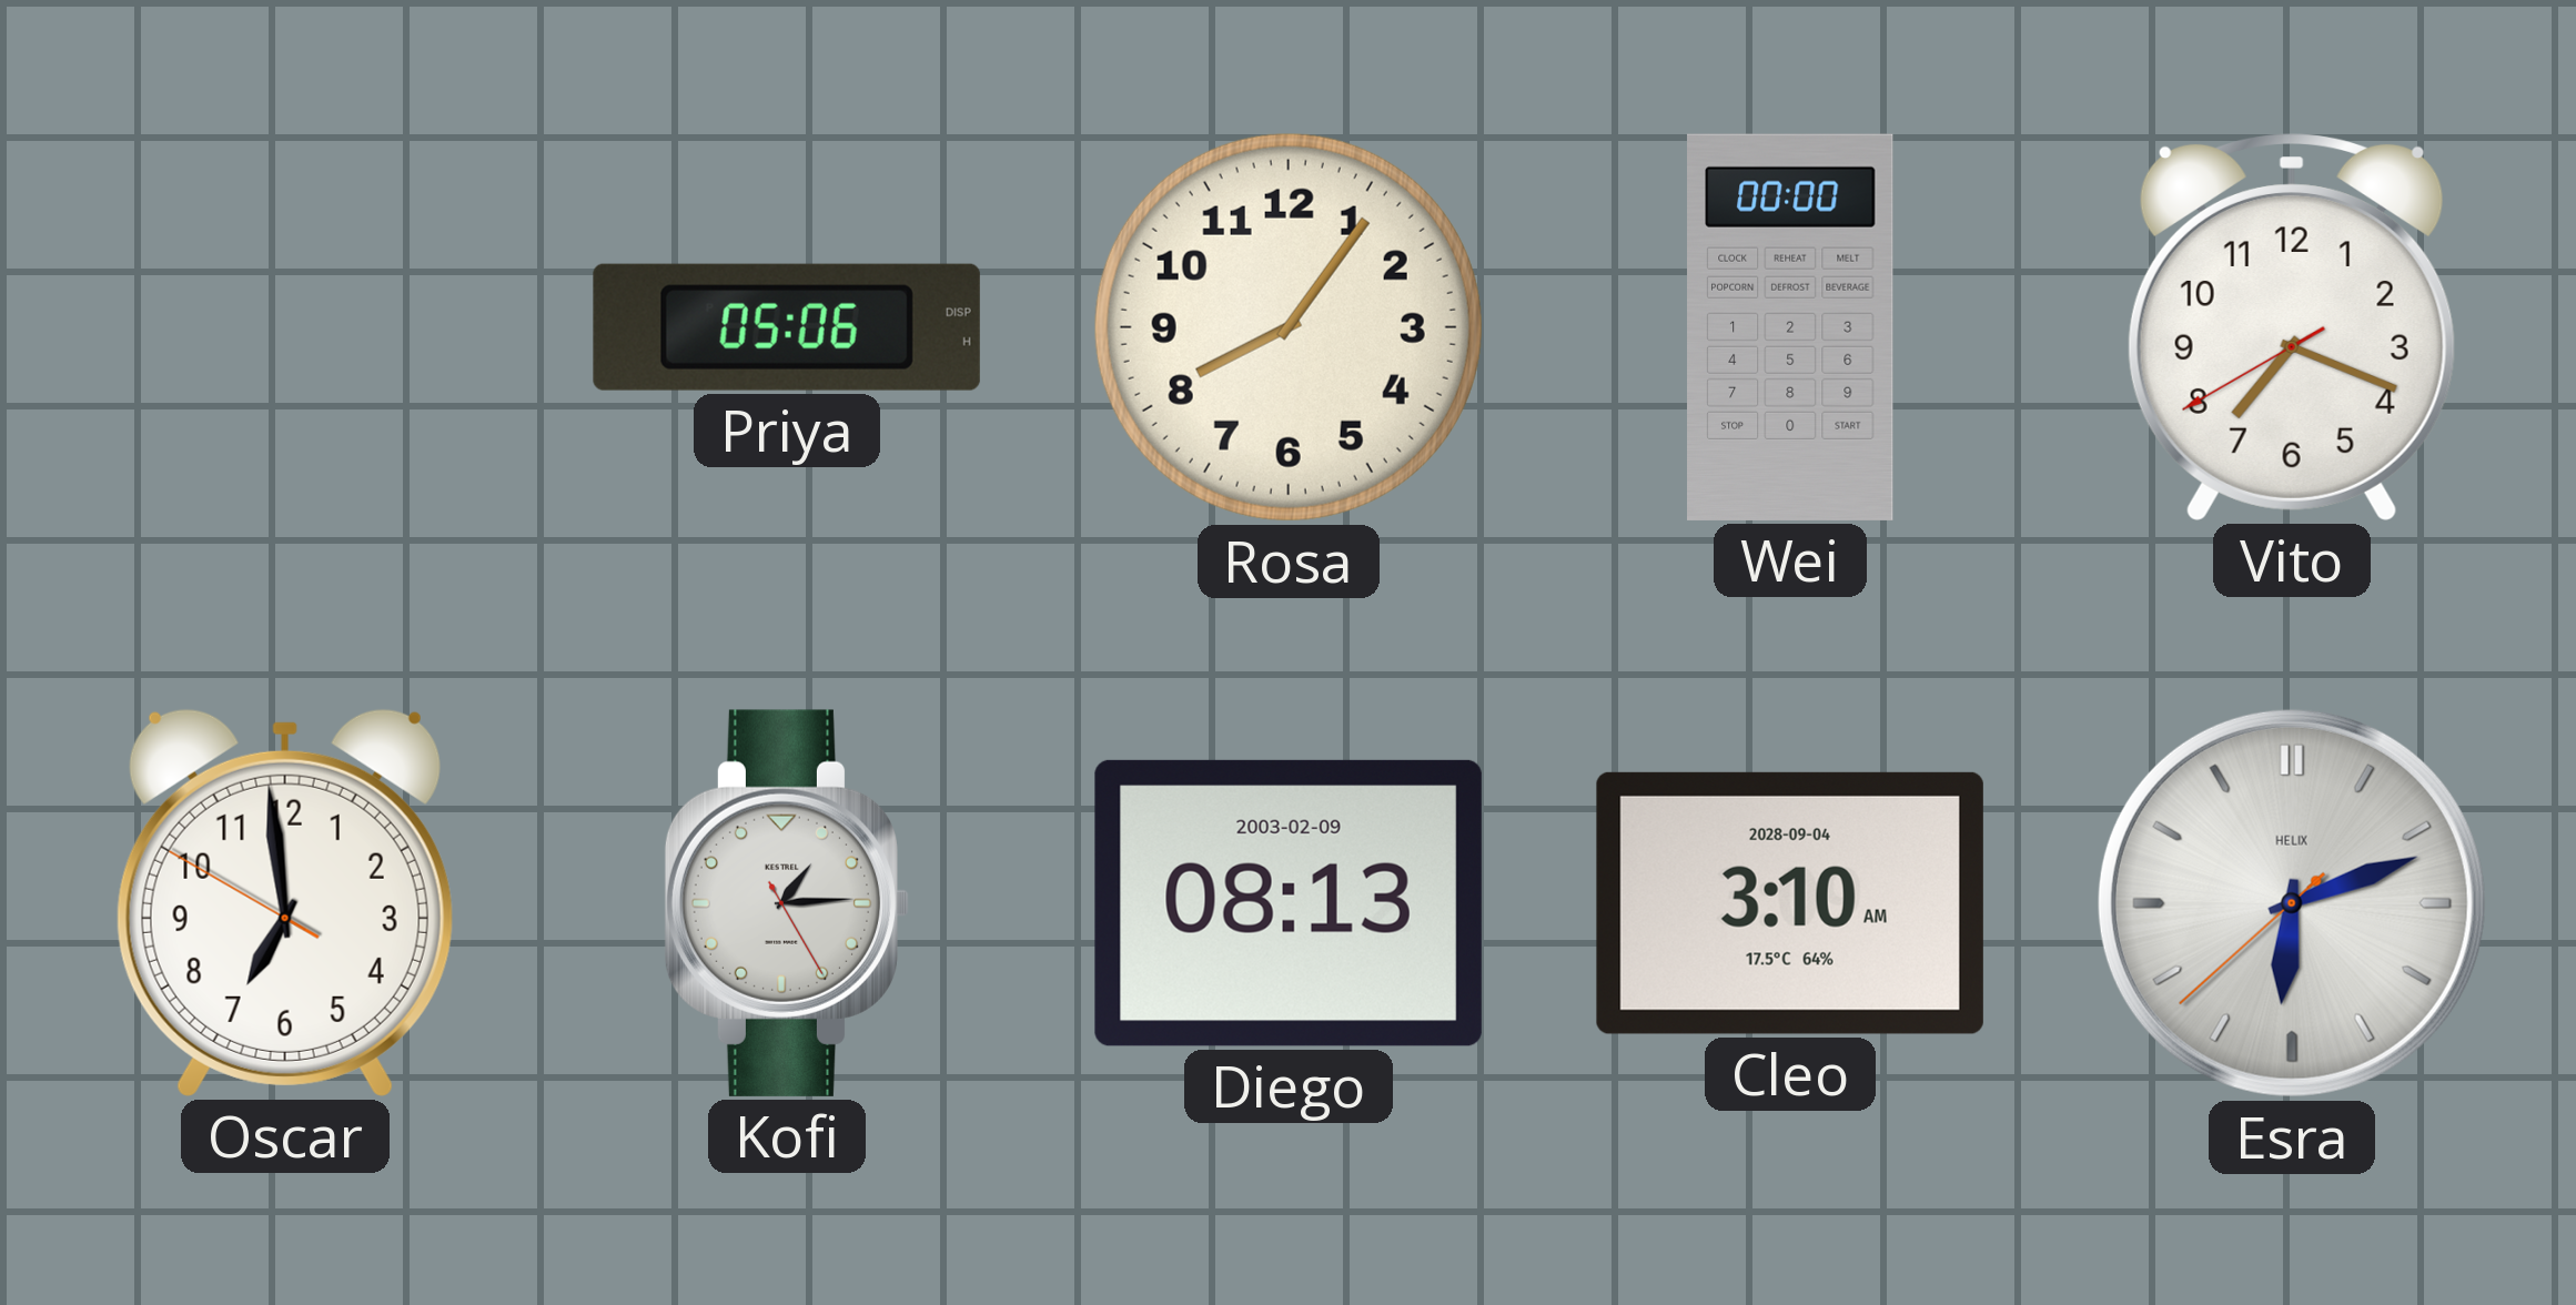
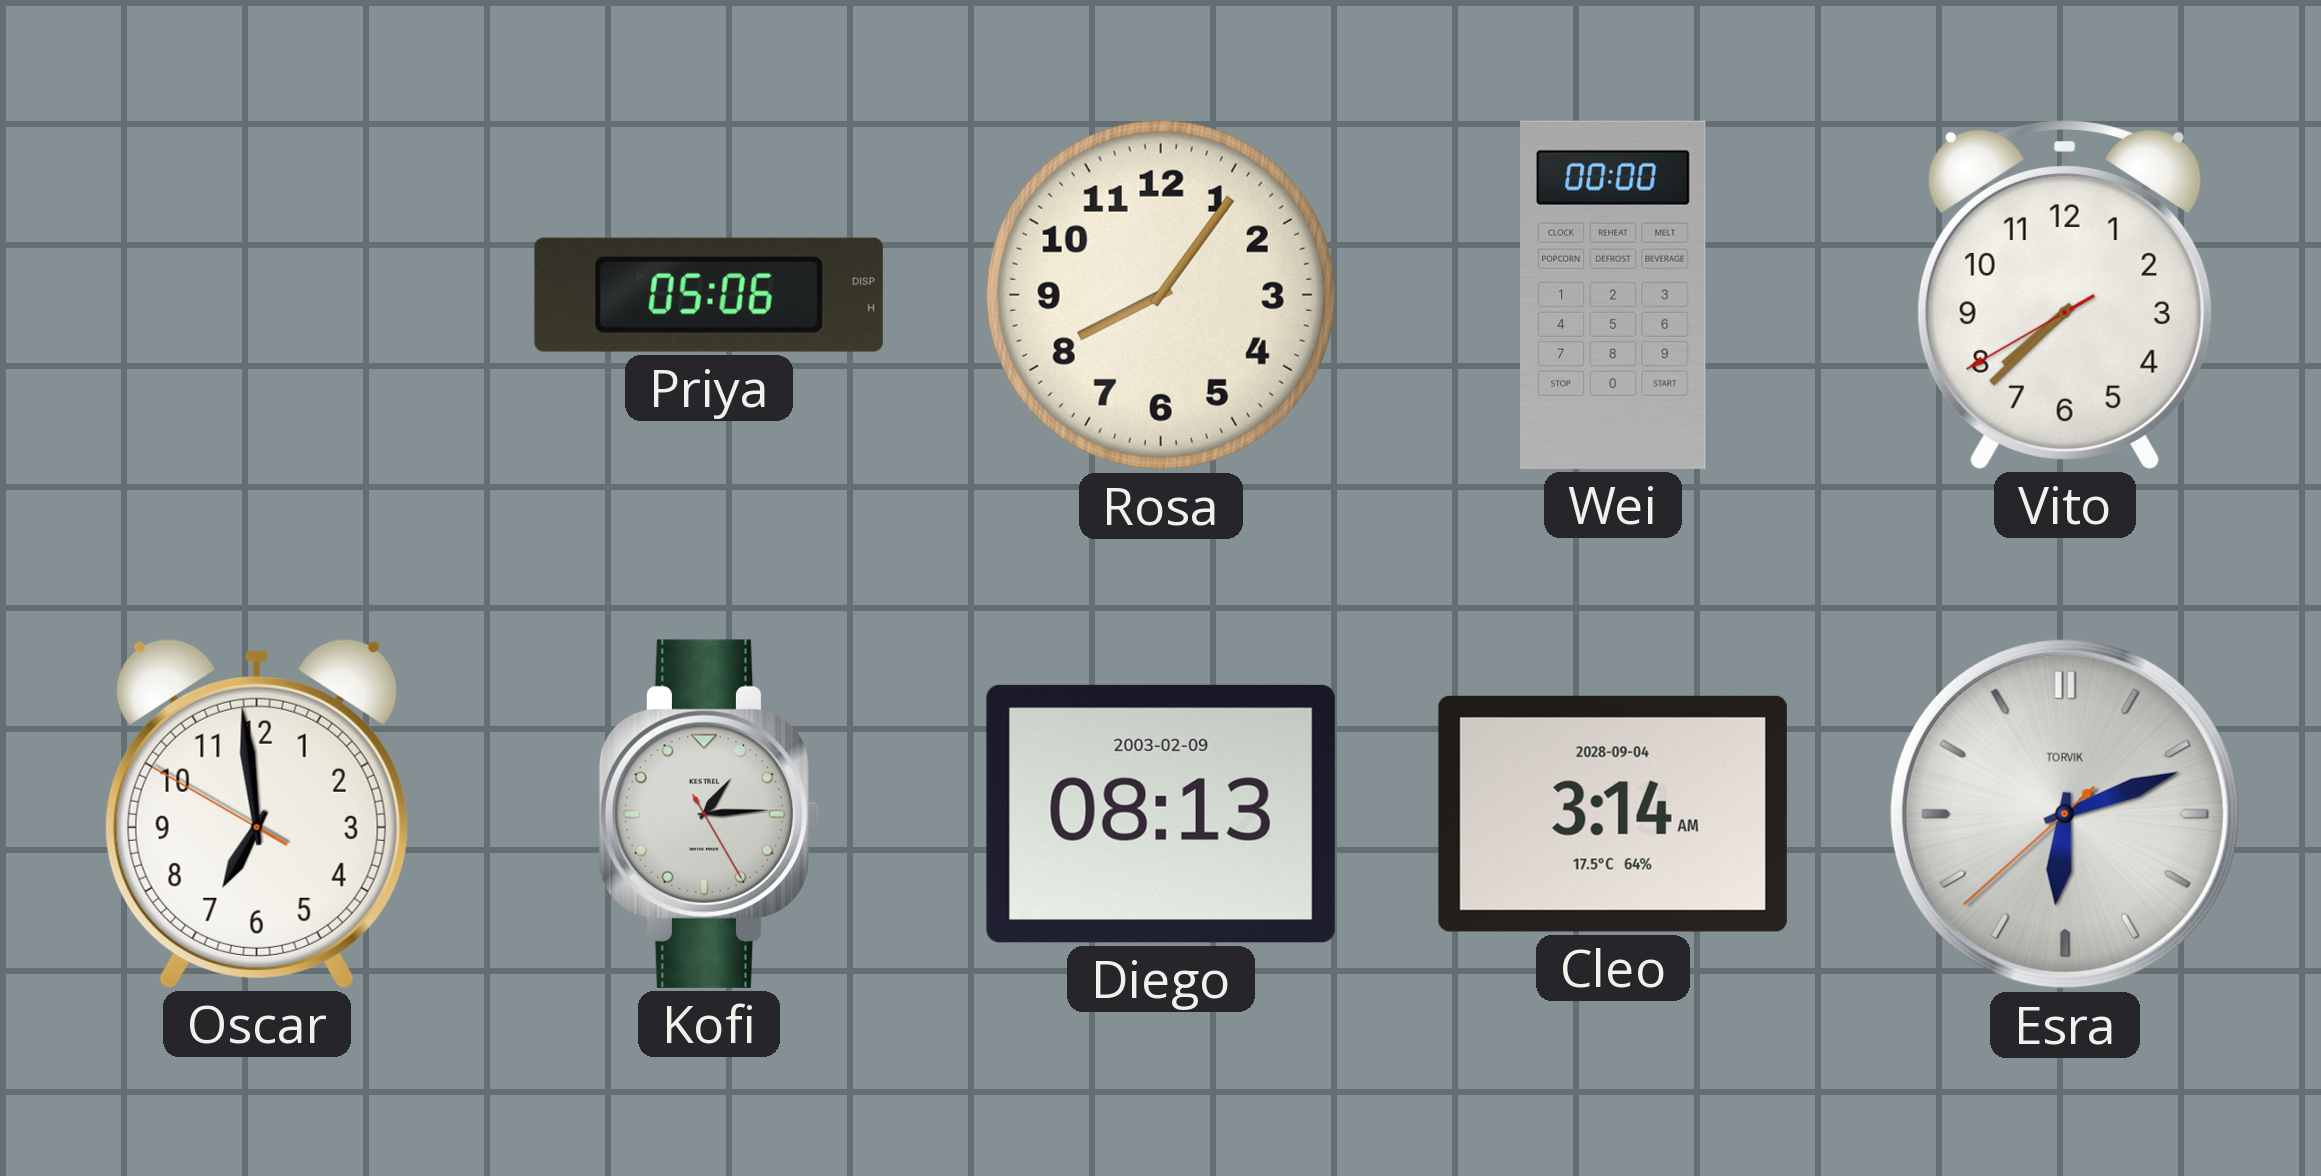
Vito: 7:18 -> 7:37 (2065, 295)
Cleo: 3:10 -> 3:14 (1613, 814)
Esra brand: HELIX -> TORVIK (2065, 814)
